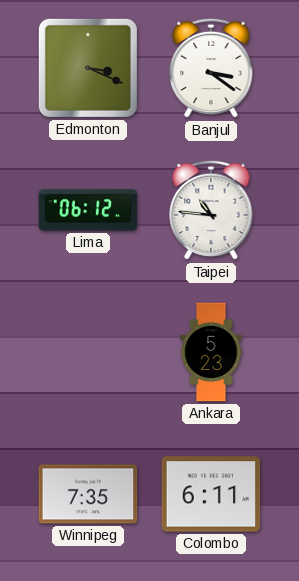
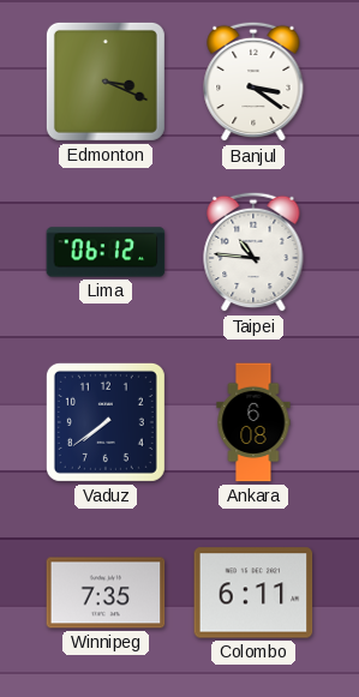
Vaduz: none -> 7:39 (106, 422)
Ankara: 5:23 -> 6:08 (253, 422)
